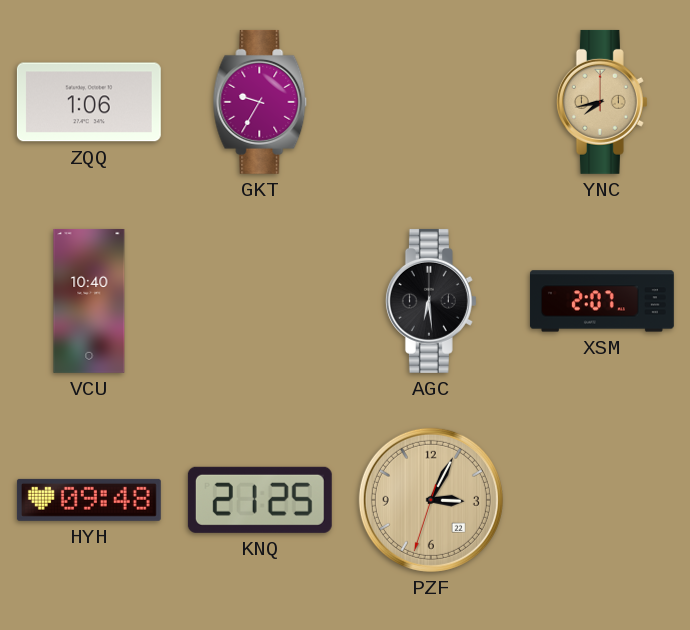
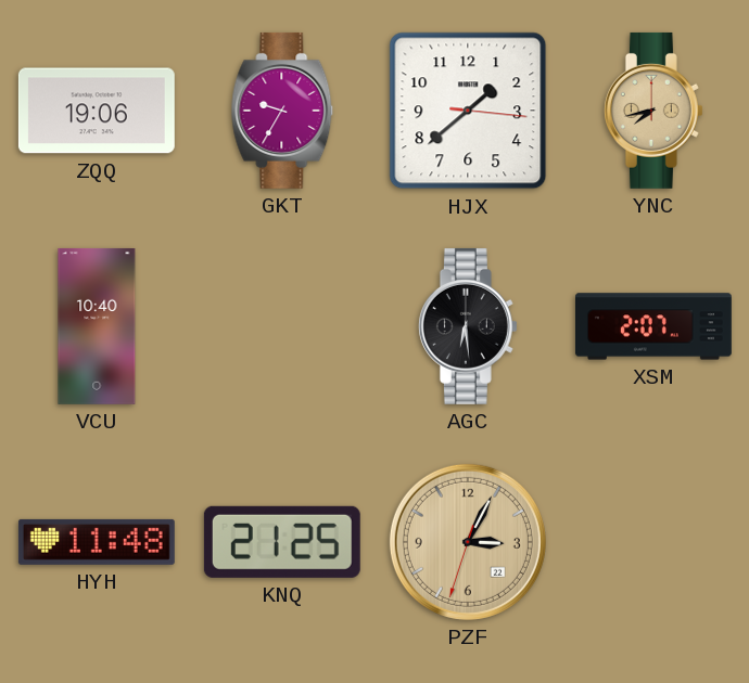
ZQQ: 1:06 -> 19:06 (97, 111)
HJX: none -> 1:38 (468, 111)
HYH: 09:48 -> 11:48 (97, 542)
